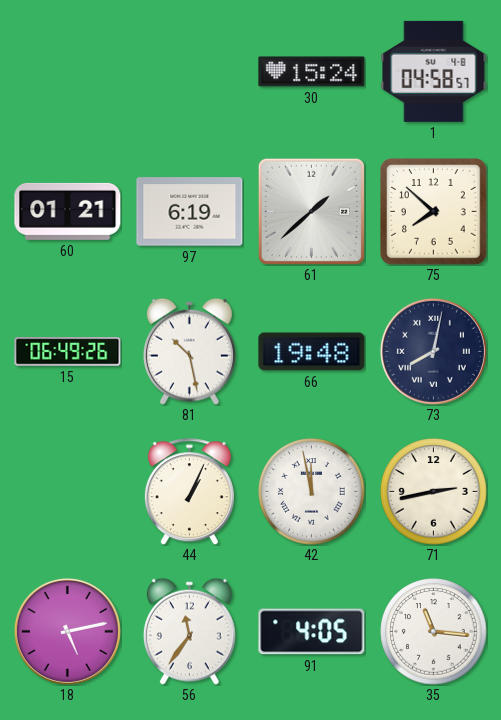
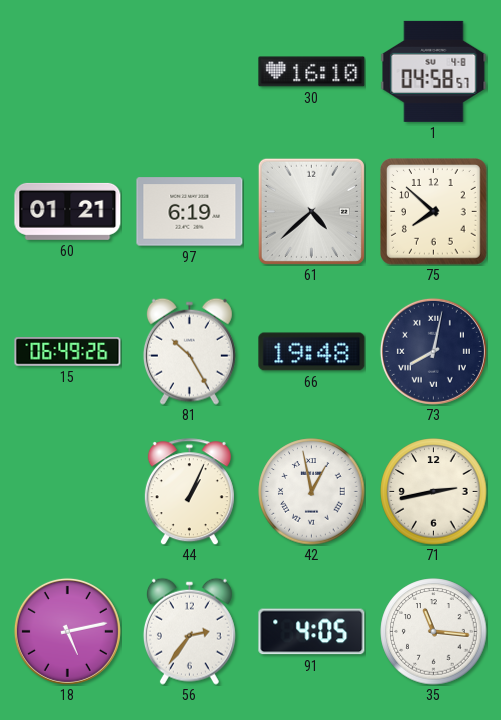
30: 15:24 -> 16:10 (312, 72)
61: 1:38 -> 4:38 (311, 211)
81: 10:28 -> 10:25 (189, 351)
42: 11:58 -> 12:58 (312, 492)
56: 11:36 -> 2:36 (189, 631)
